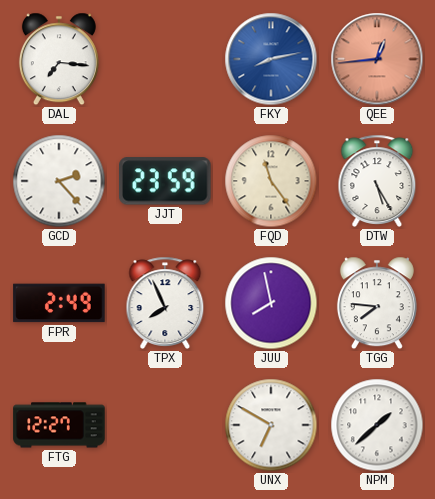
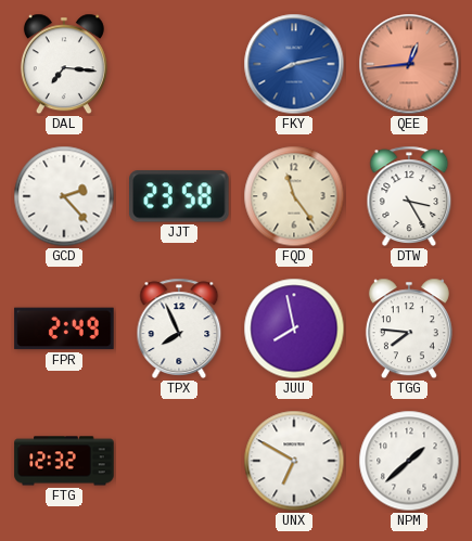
JJT: 23:59 -> 23:58 (180, 196)
DTW: 5:25 -> 3:25 (409, 196)
FTG: 12:27 -> 12:32 (64, 461)
